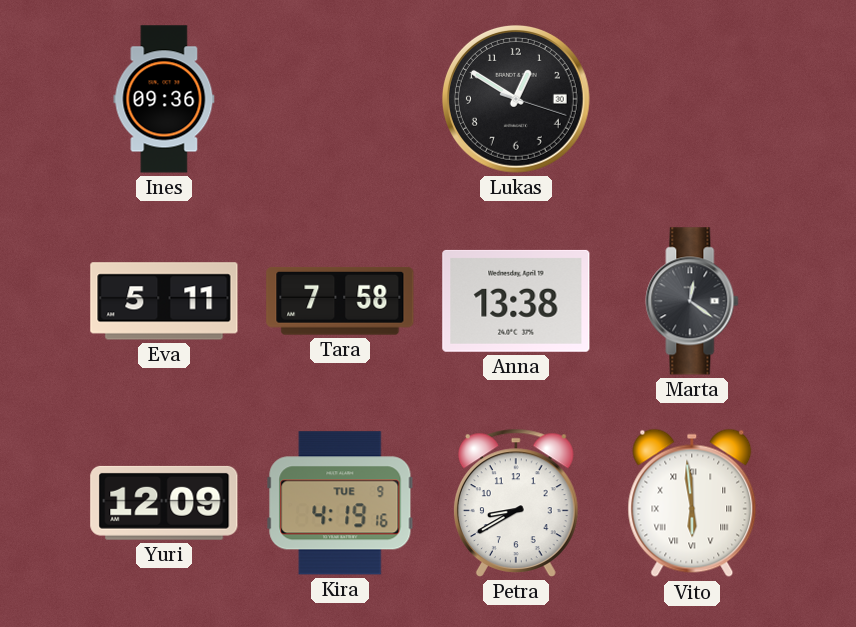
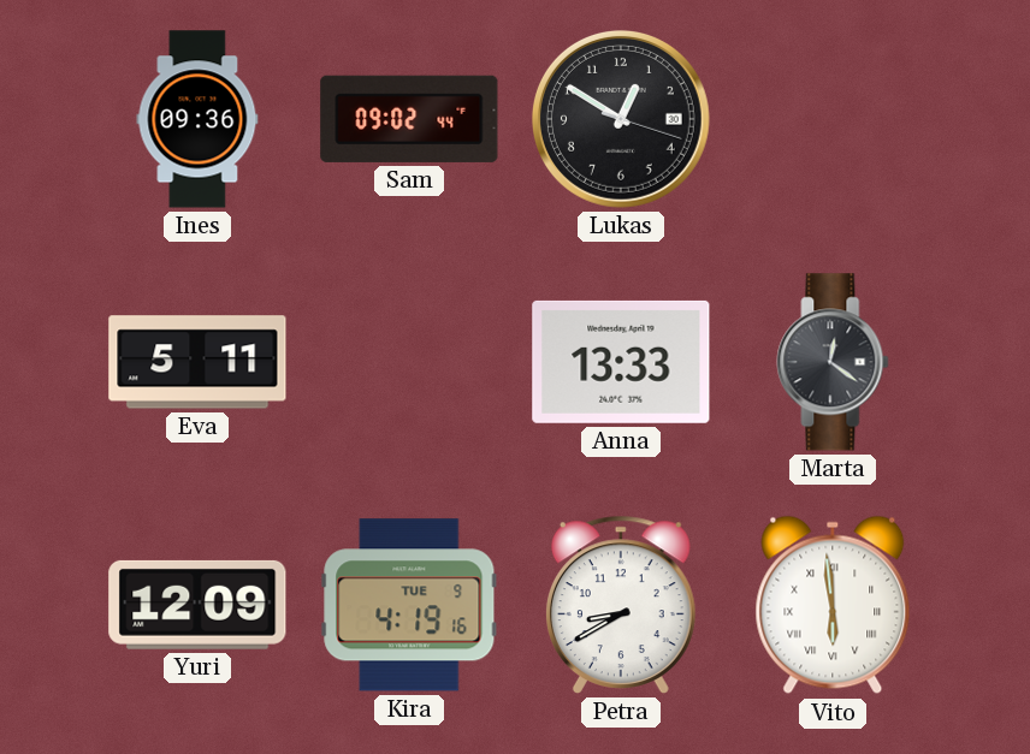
Sam: none -> 09:02 (409, 119)
Tara: 7:58 -> none (340, 301)
Anna: 13:38 -> 13:33 (621, 362)
